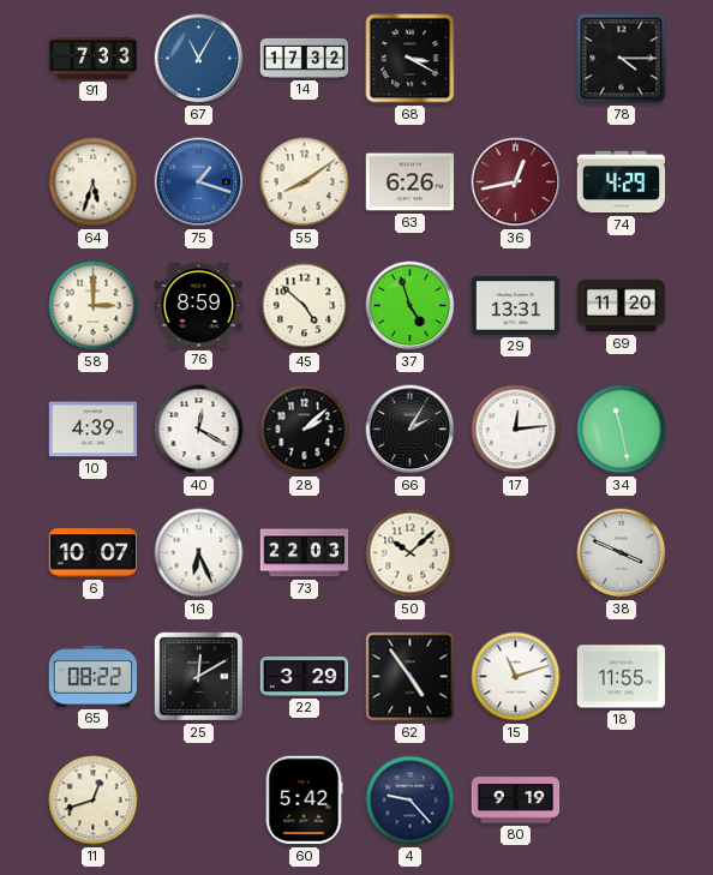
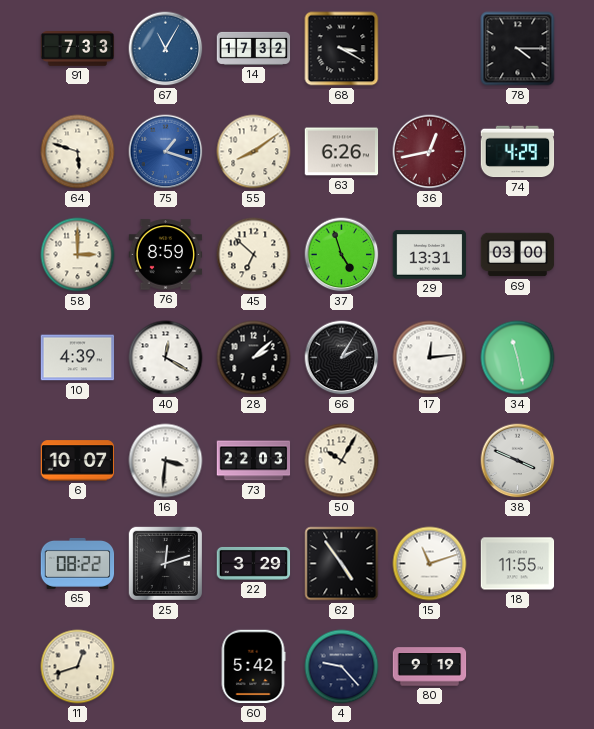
64: 5:33 -> 5:48 (78, 152)
45: 4:52 -> 6:52 (254, 255)
69: 11:20 -> 03:00 (518, 255)
16: 6:26 -> 3:31 (166, 461)
50: 10:08 -> 10:05 (342, 461)
25: 12:10 -> 12:12 (165, 563)
